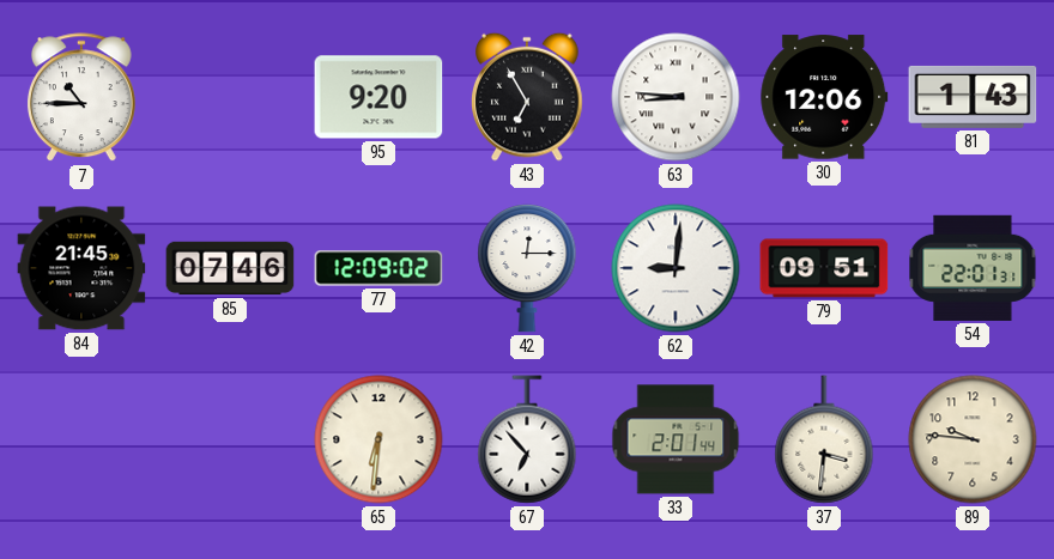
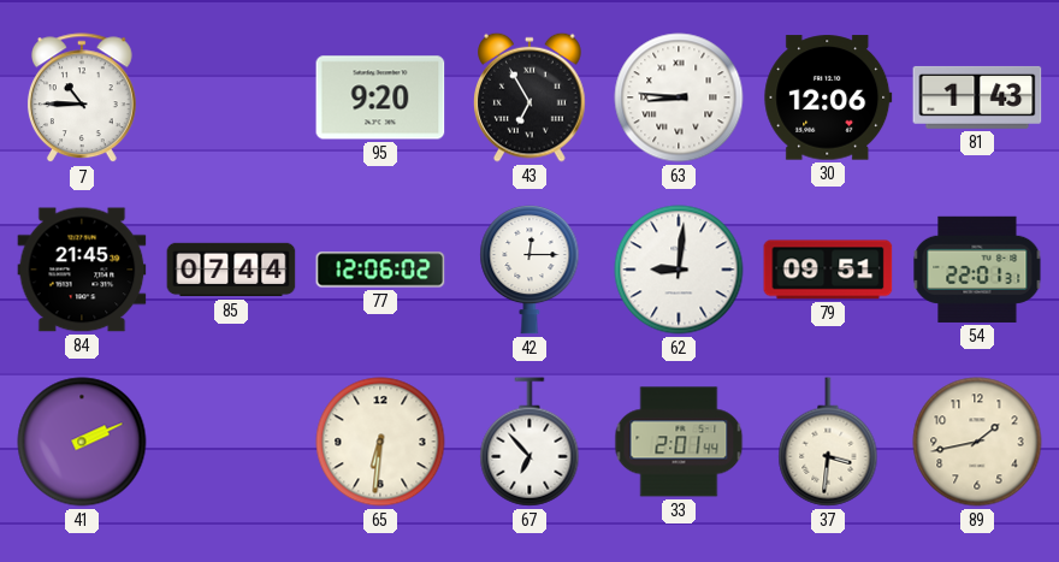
85: 07:46 -> 07:44 (231, 270)
77: 12:09 -> 12:06 (380, 270)
41: none -> 2:11 (82, 442)
89: 9:46 -> 1:43 (977, 442)
